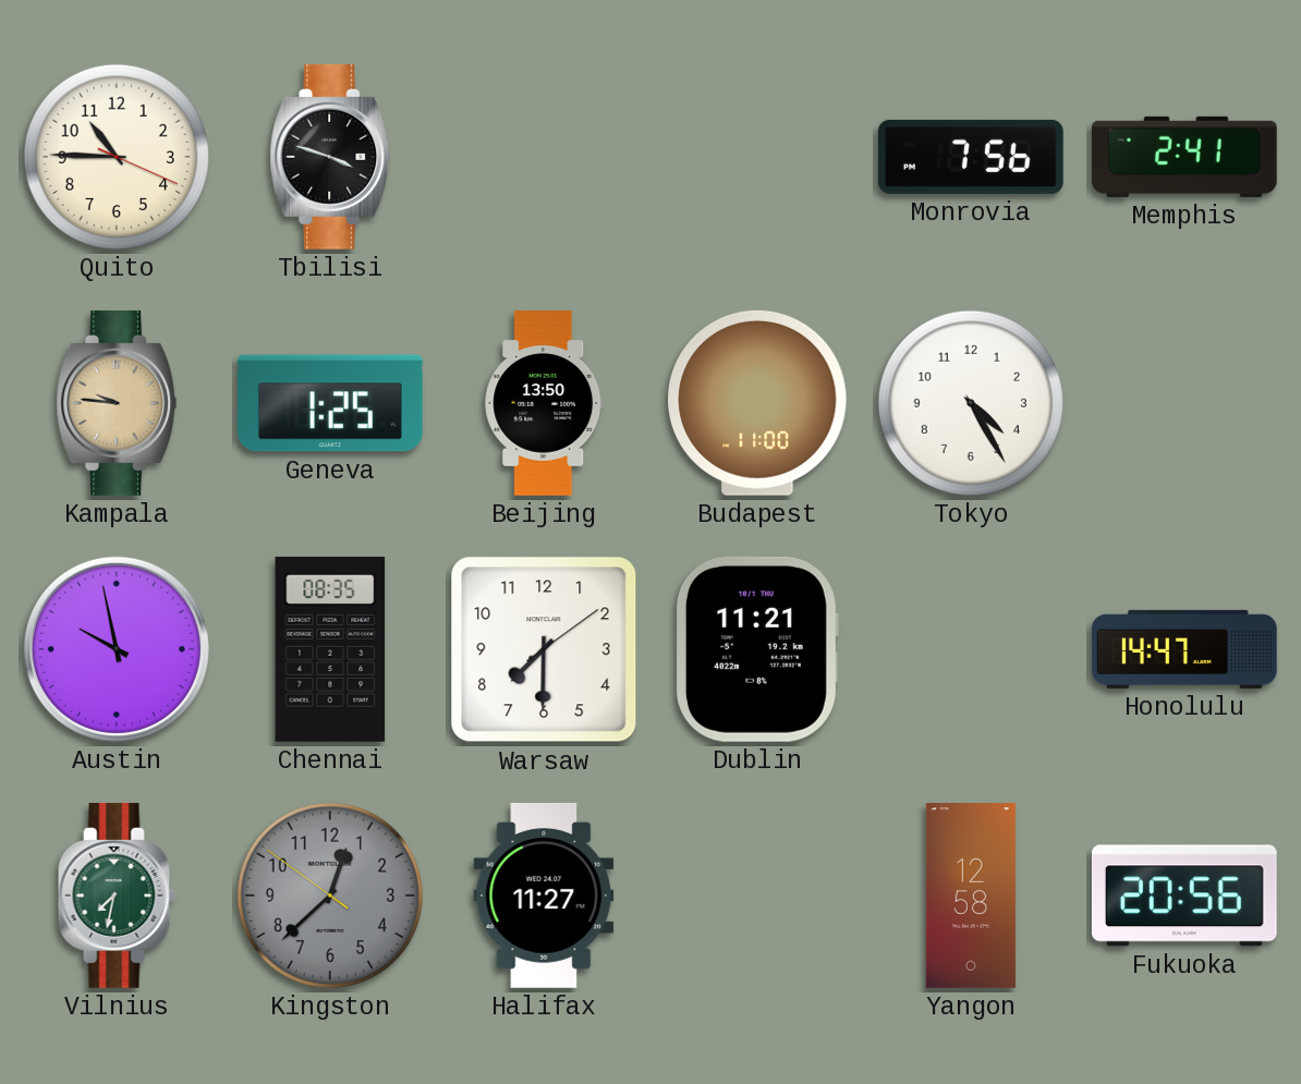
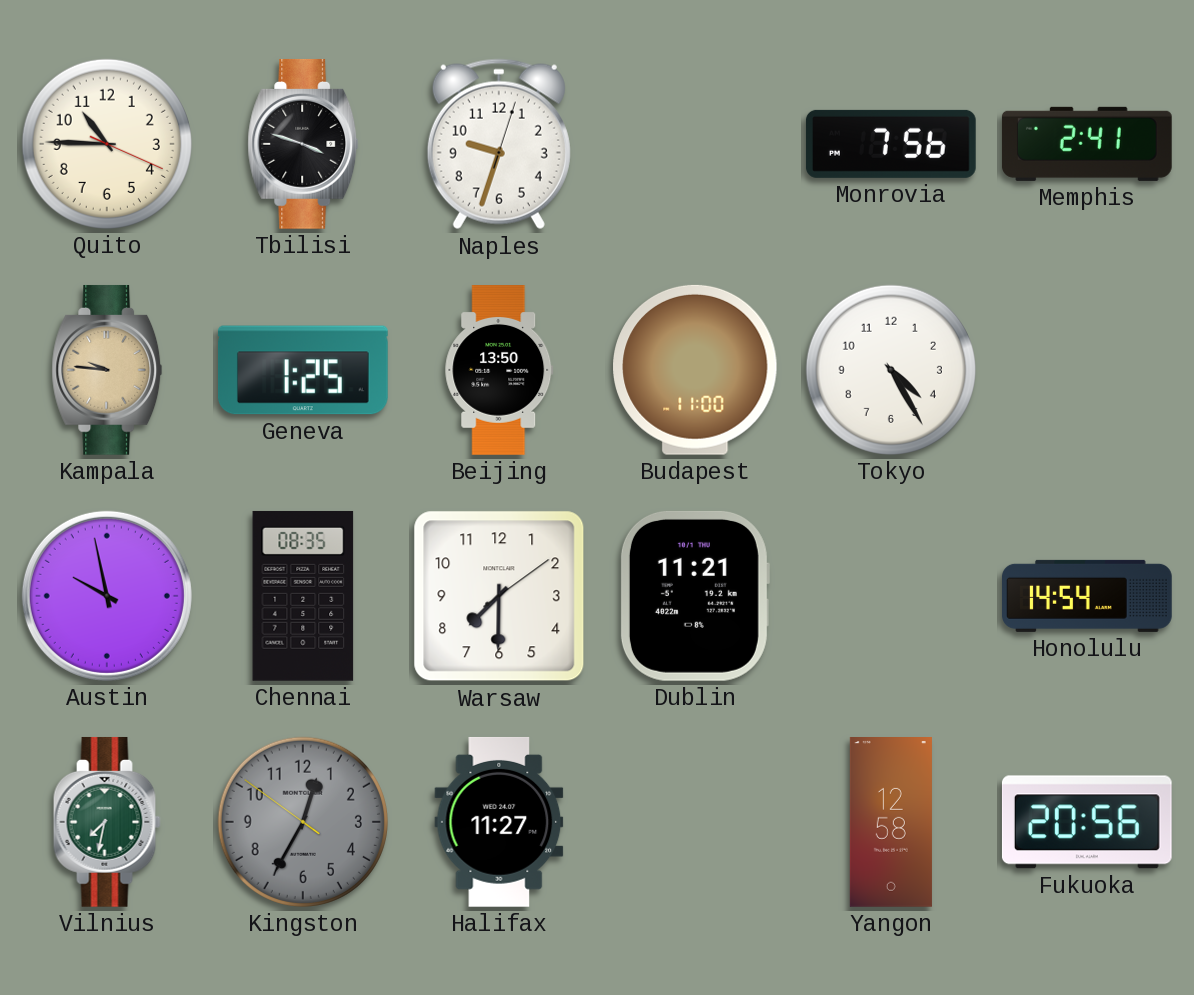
Naples: none -> 9:33 (499, 144)
Honolulu: 14:47 -> 14:54 (1087, 596)
Kingston: 12:37 -> 12:34 (303, 822)
